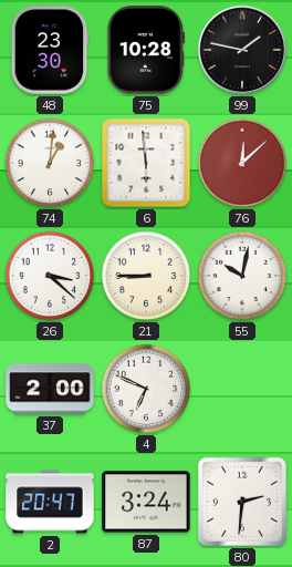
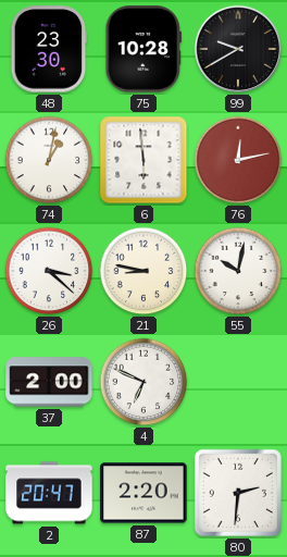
99: 1:47 -> 9:40 (238, 49)
74: 1:01 -> 1:02 (49, 160)
76: 12:08 -> 12:13 (238, 160)
21: 8:45 -> 8:47 (143, 271)
87: 3:24 -> 2:20 (143, 493)
